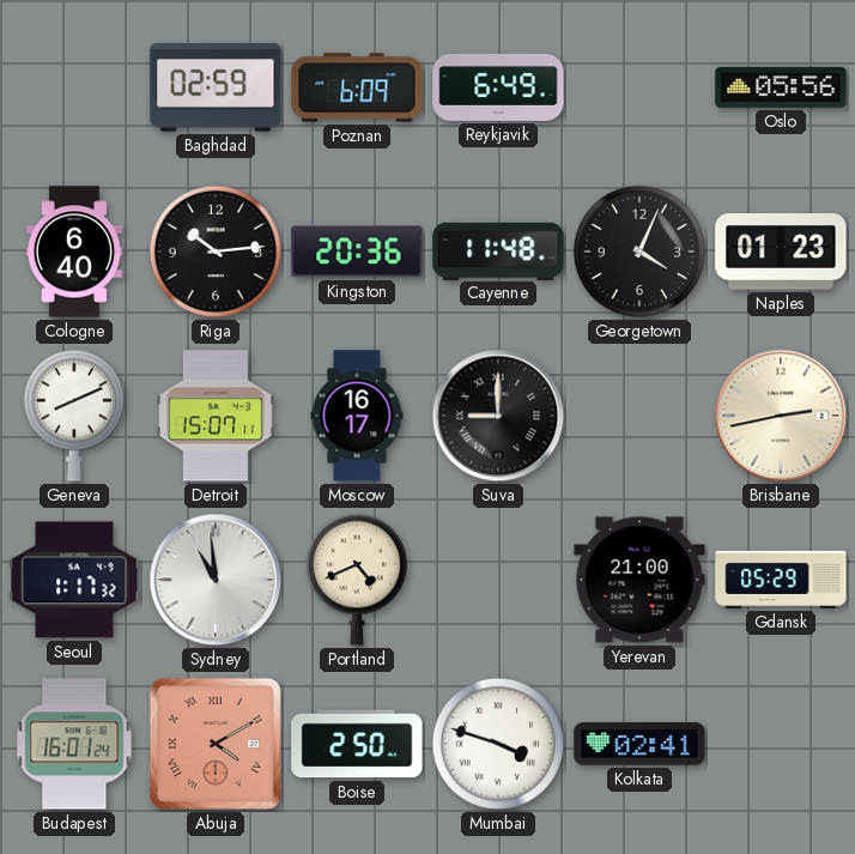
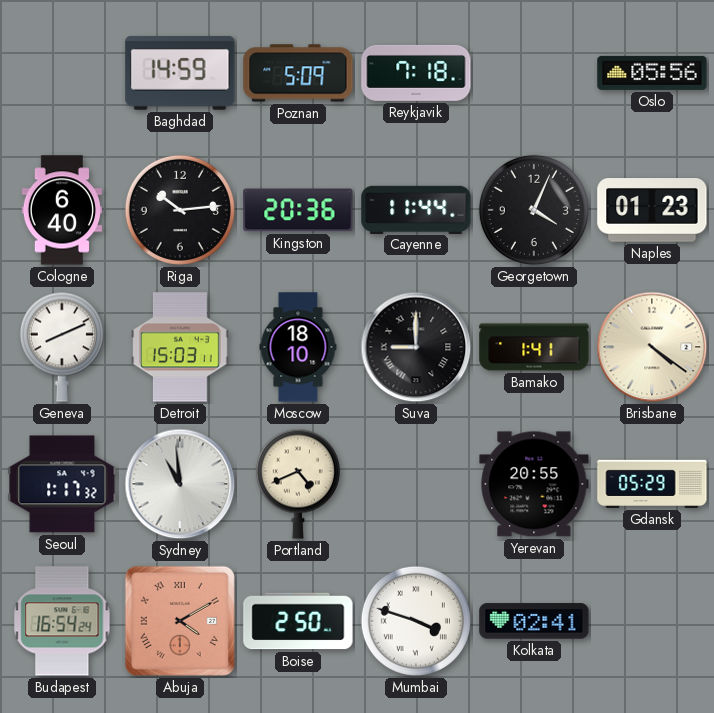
Baghdad: 02:59 -> 14:59 (180, 73)
Poznan: 6:09 -> 5:09 (298, 73)
Reykjavik: 6:49 -> 7:18 (416, 73)
Cayenne: 11:48 -> 11:44 (416, 209)
Detroit: 15:07 -> 15:03 (180, 347)
Moscow: 16:17 -> 18:10 (298, 347)
Bamako: none -> 1:41 (534, 347)
Brisbane: 2:43 -> 4:21 (652, 347)
Yerevan: 21:00 -> 20:55 (534, 484)
Budapest: 16:01 -> 16:54 (62, 621)
